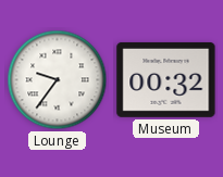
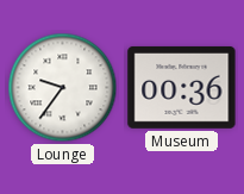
Museum: 00:32 -> 00:36 (182, 87)
